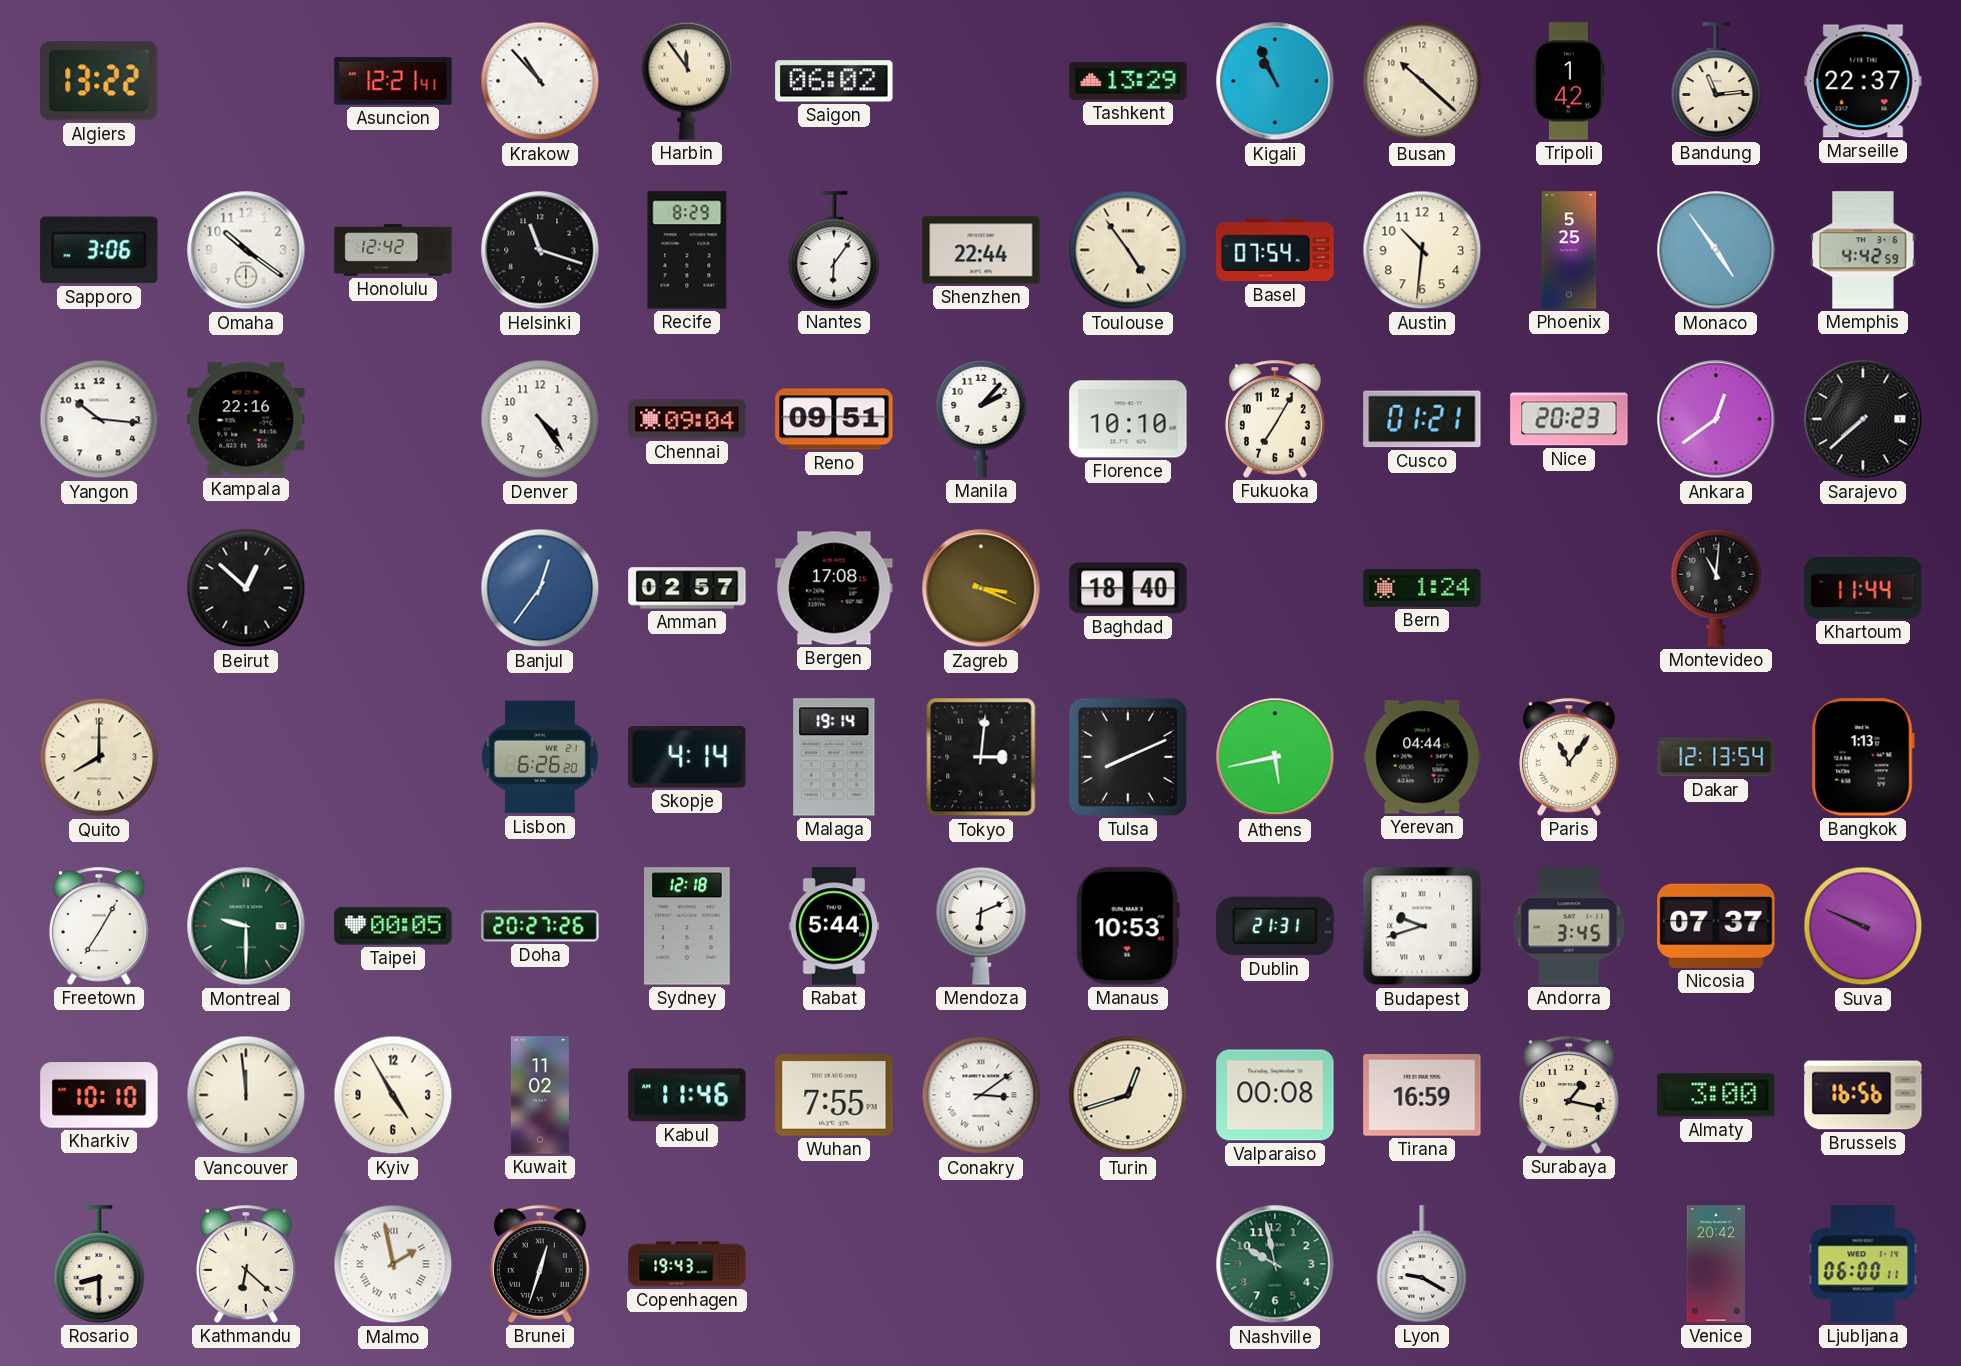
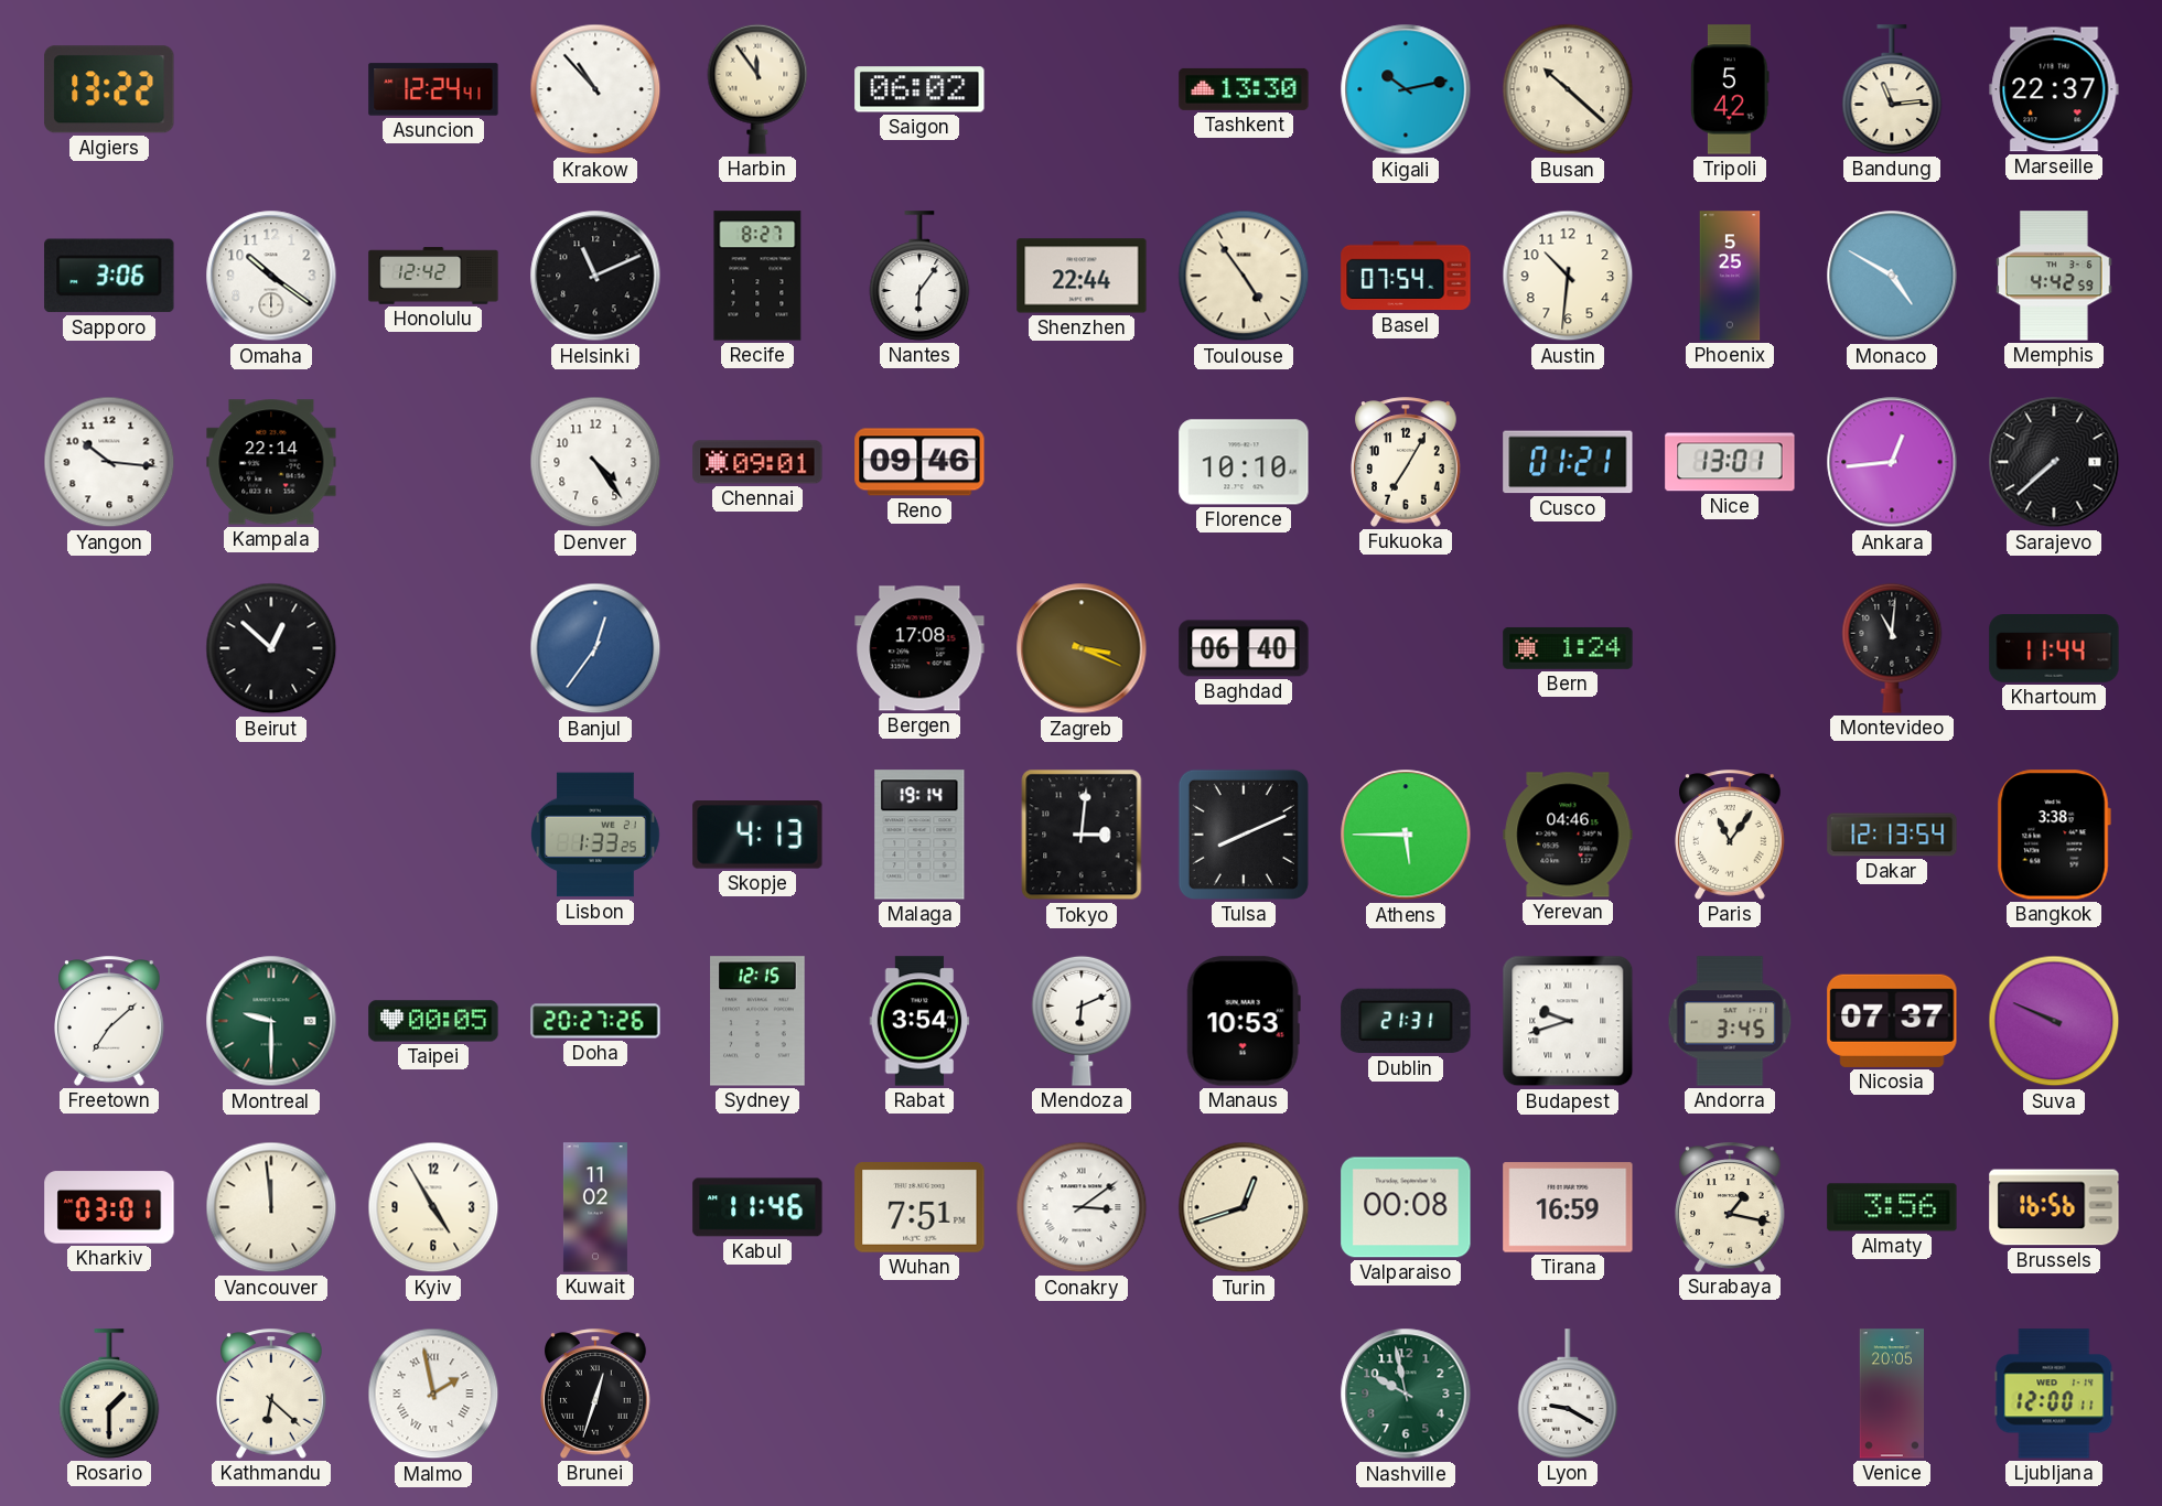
Asuncion: 12:21 -> 12:24 (433, 89)
Tashkent: 13:29 -> 13:30 (1244, 89)
Kigali: 10:56 -> 10:13 (1406, 89)
Tripoli: 1:42 -> 5:42 (1730, 89)
Helsinki: 11:18 -> 11:11 (595, 276)
Recife: 8:29 -> 8:27 (757, 276)
Monaco: 4:54 -> 4:50 (1892, 276)
Kampala: 22:16 -> 22:14 (271, 462)
Chennai: 09:04 -> 09:01 (757, 462)
Reno: 09:51 -> 09:46 (919, 462)
Manila: 2:07 -> none (981, 419)
Nice: 20:23 -> 13:01 (1730, 462)
Ankara: 12:39 -> 12:44 (1892, 462)
Amman: 02:57 -> none (687, 588)
Baghdad: 18:40 -> 06:40 (1244, 648)
Quito: 8:00 -> none (99, 757)
Lisbon: 6:26 -> 1:33 (596, 835)
Skopje: 4:14 -> 4:13 (757, 835)
Athens: 5:43 -> 5:45 (1406, 835)
Yerevan: 04:44 -> 04:46 (1568, 835)
Bangkok: 1:13 -> 3:38 (2054, 835)
Freetown: 7:05 -> 7:08 (110, 1021)
Sydney: 12:18 -> 12:15 (757, 1021)
Rabat: 5:44 -> 3:54 (919, 1021)
Kharkiv: 10:10 -> 03:01 (109, 1207)
Wuhan: 7:55 -> 7:51 (919, 1207)
Almaty: 3:00 -> 3:56 (1892, 1207)
Rosario: 8:30 -> 1:30 (109, 1394)
Copenhagen: 19:43 -> none (687, 1264)
Venice: 20:42 -> 20:05 (1892, 1394)
Ljubljana: 06:00 -> 12:00 (2054, 1394)
